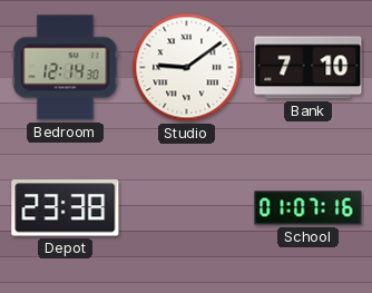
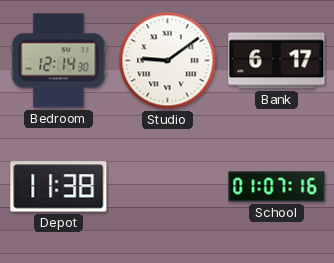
Bank: 7:10 -> 6:17 (277, 61)
Depot: 23:38 -> 11:38 (59, 187)
